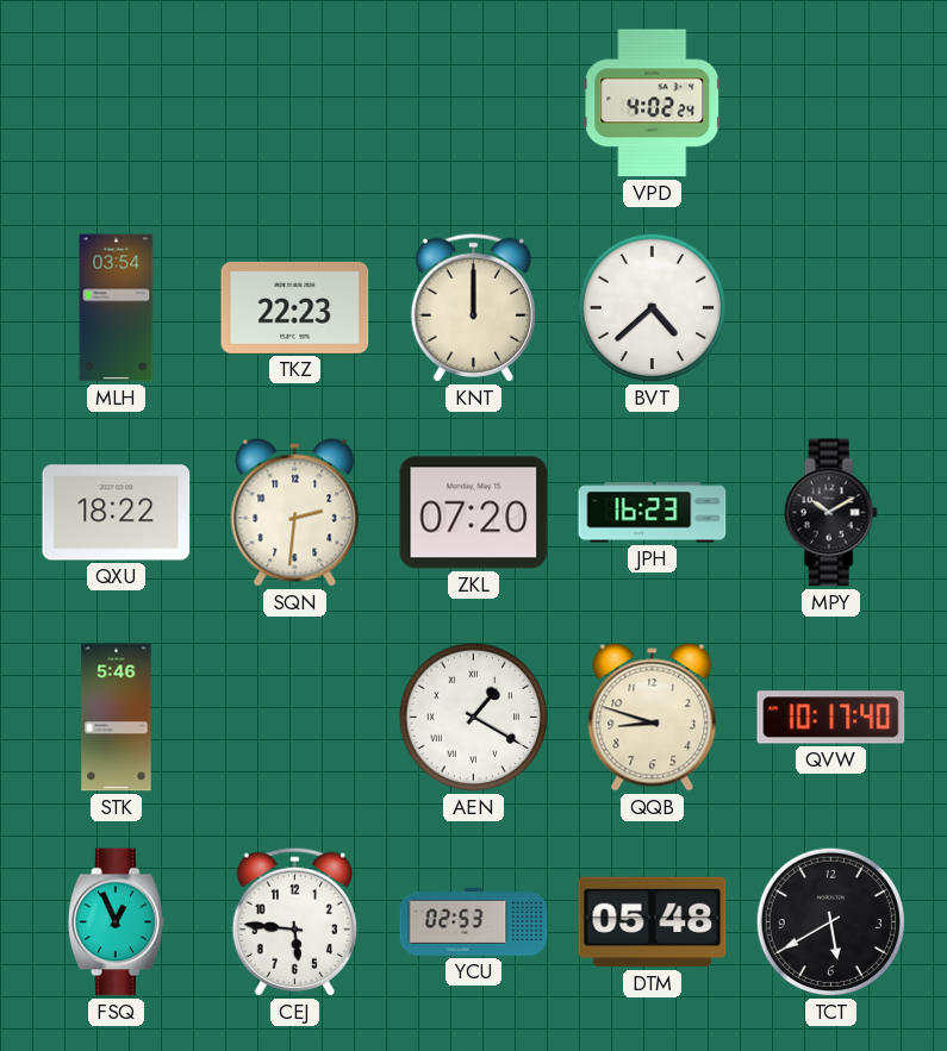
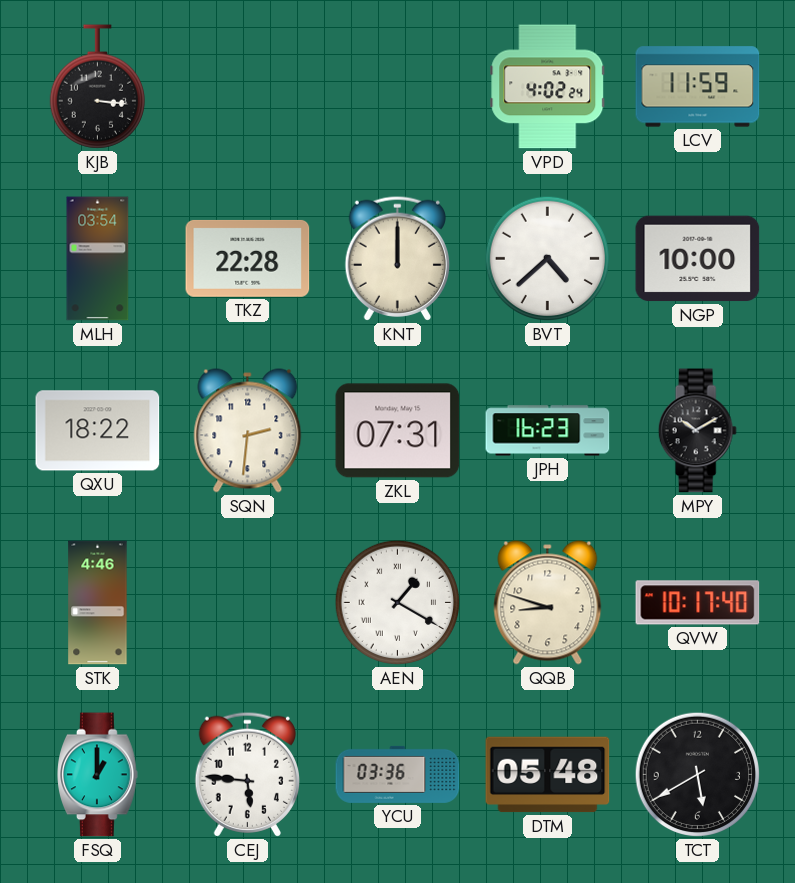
KJB: none -> 3:16 (97, 87)
LCV: none -> 11:59 (698, 87)
TKZ: 22:23 -> 22:28 (248, 258)
NGP: none -> 10:00 (698, 259)
ZKL: 07:20 -> 07:31 (398, 431)
STK: 5:46 -> 4:46 (98, 603)
FSQ: 12:56 -> 1:00 (98, 775)
YCU: 02:53 -> 03:36 (398, 774)
